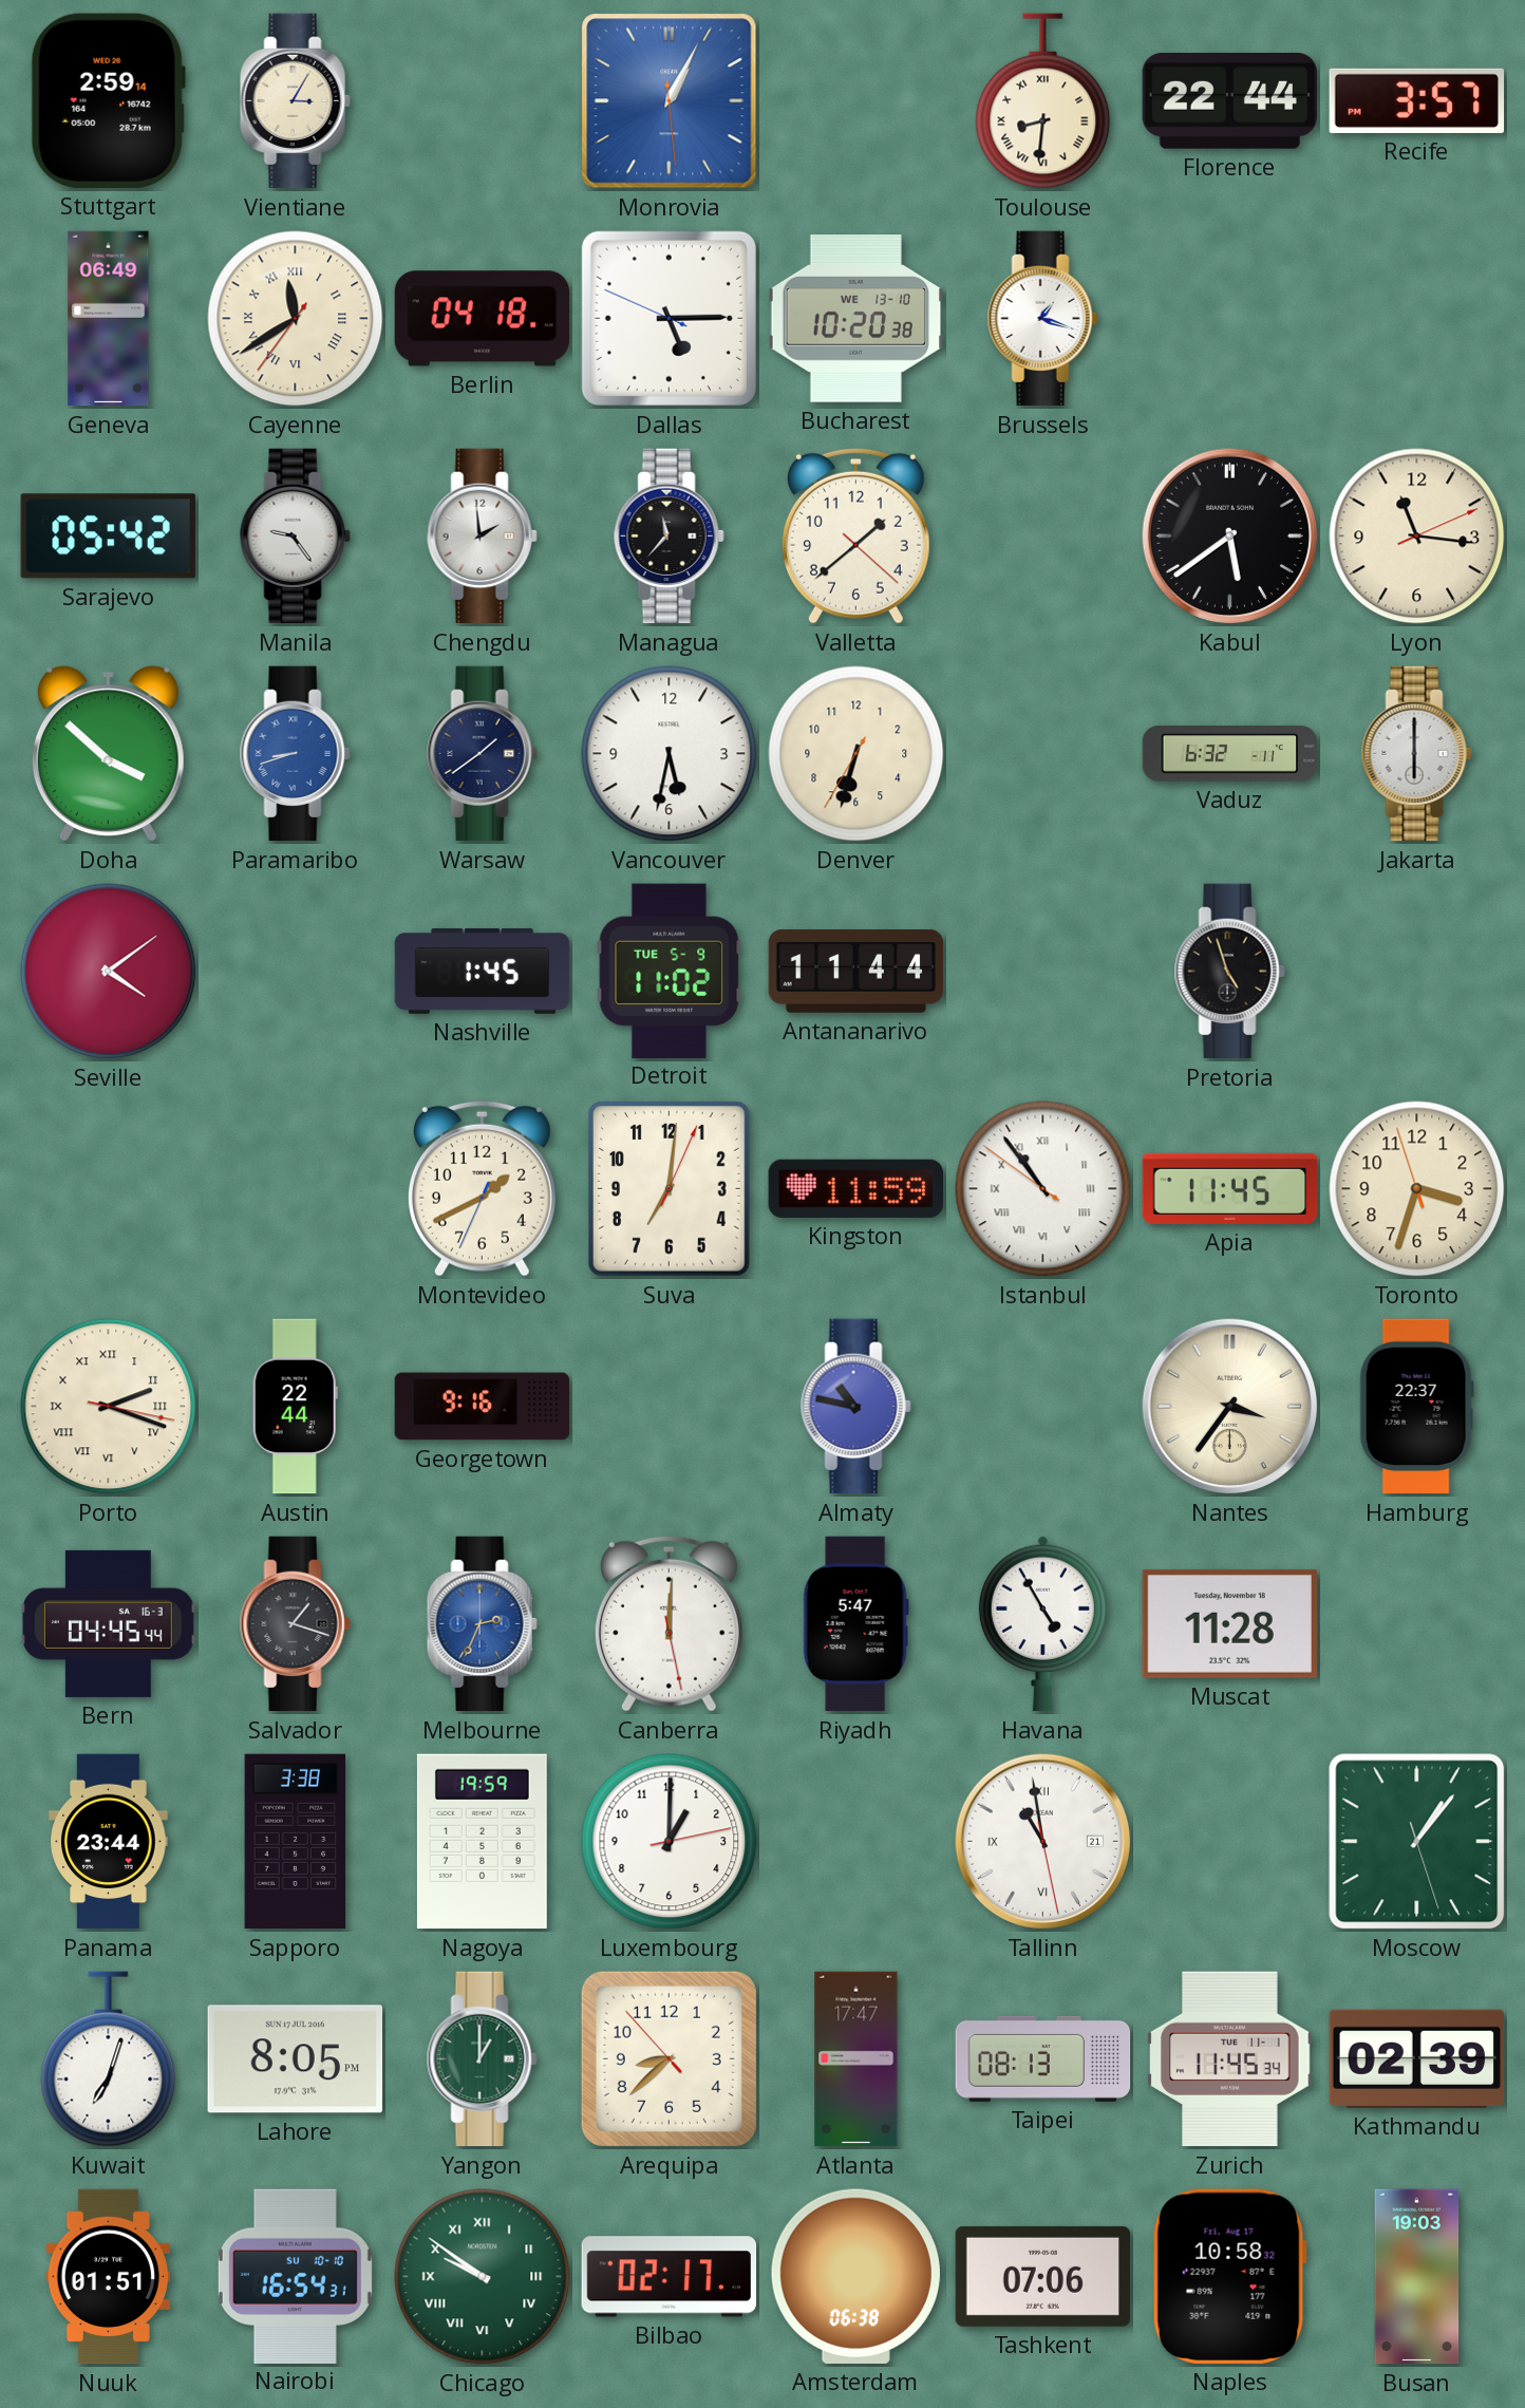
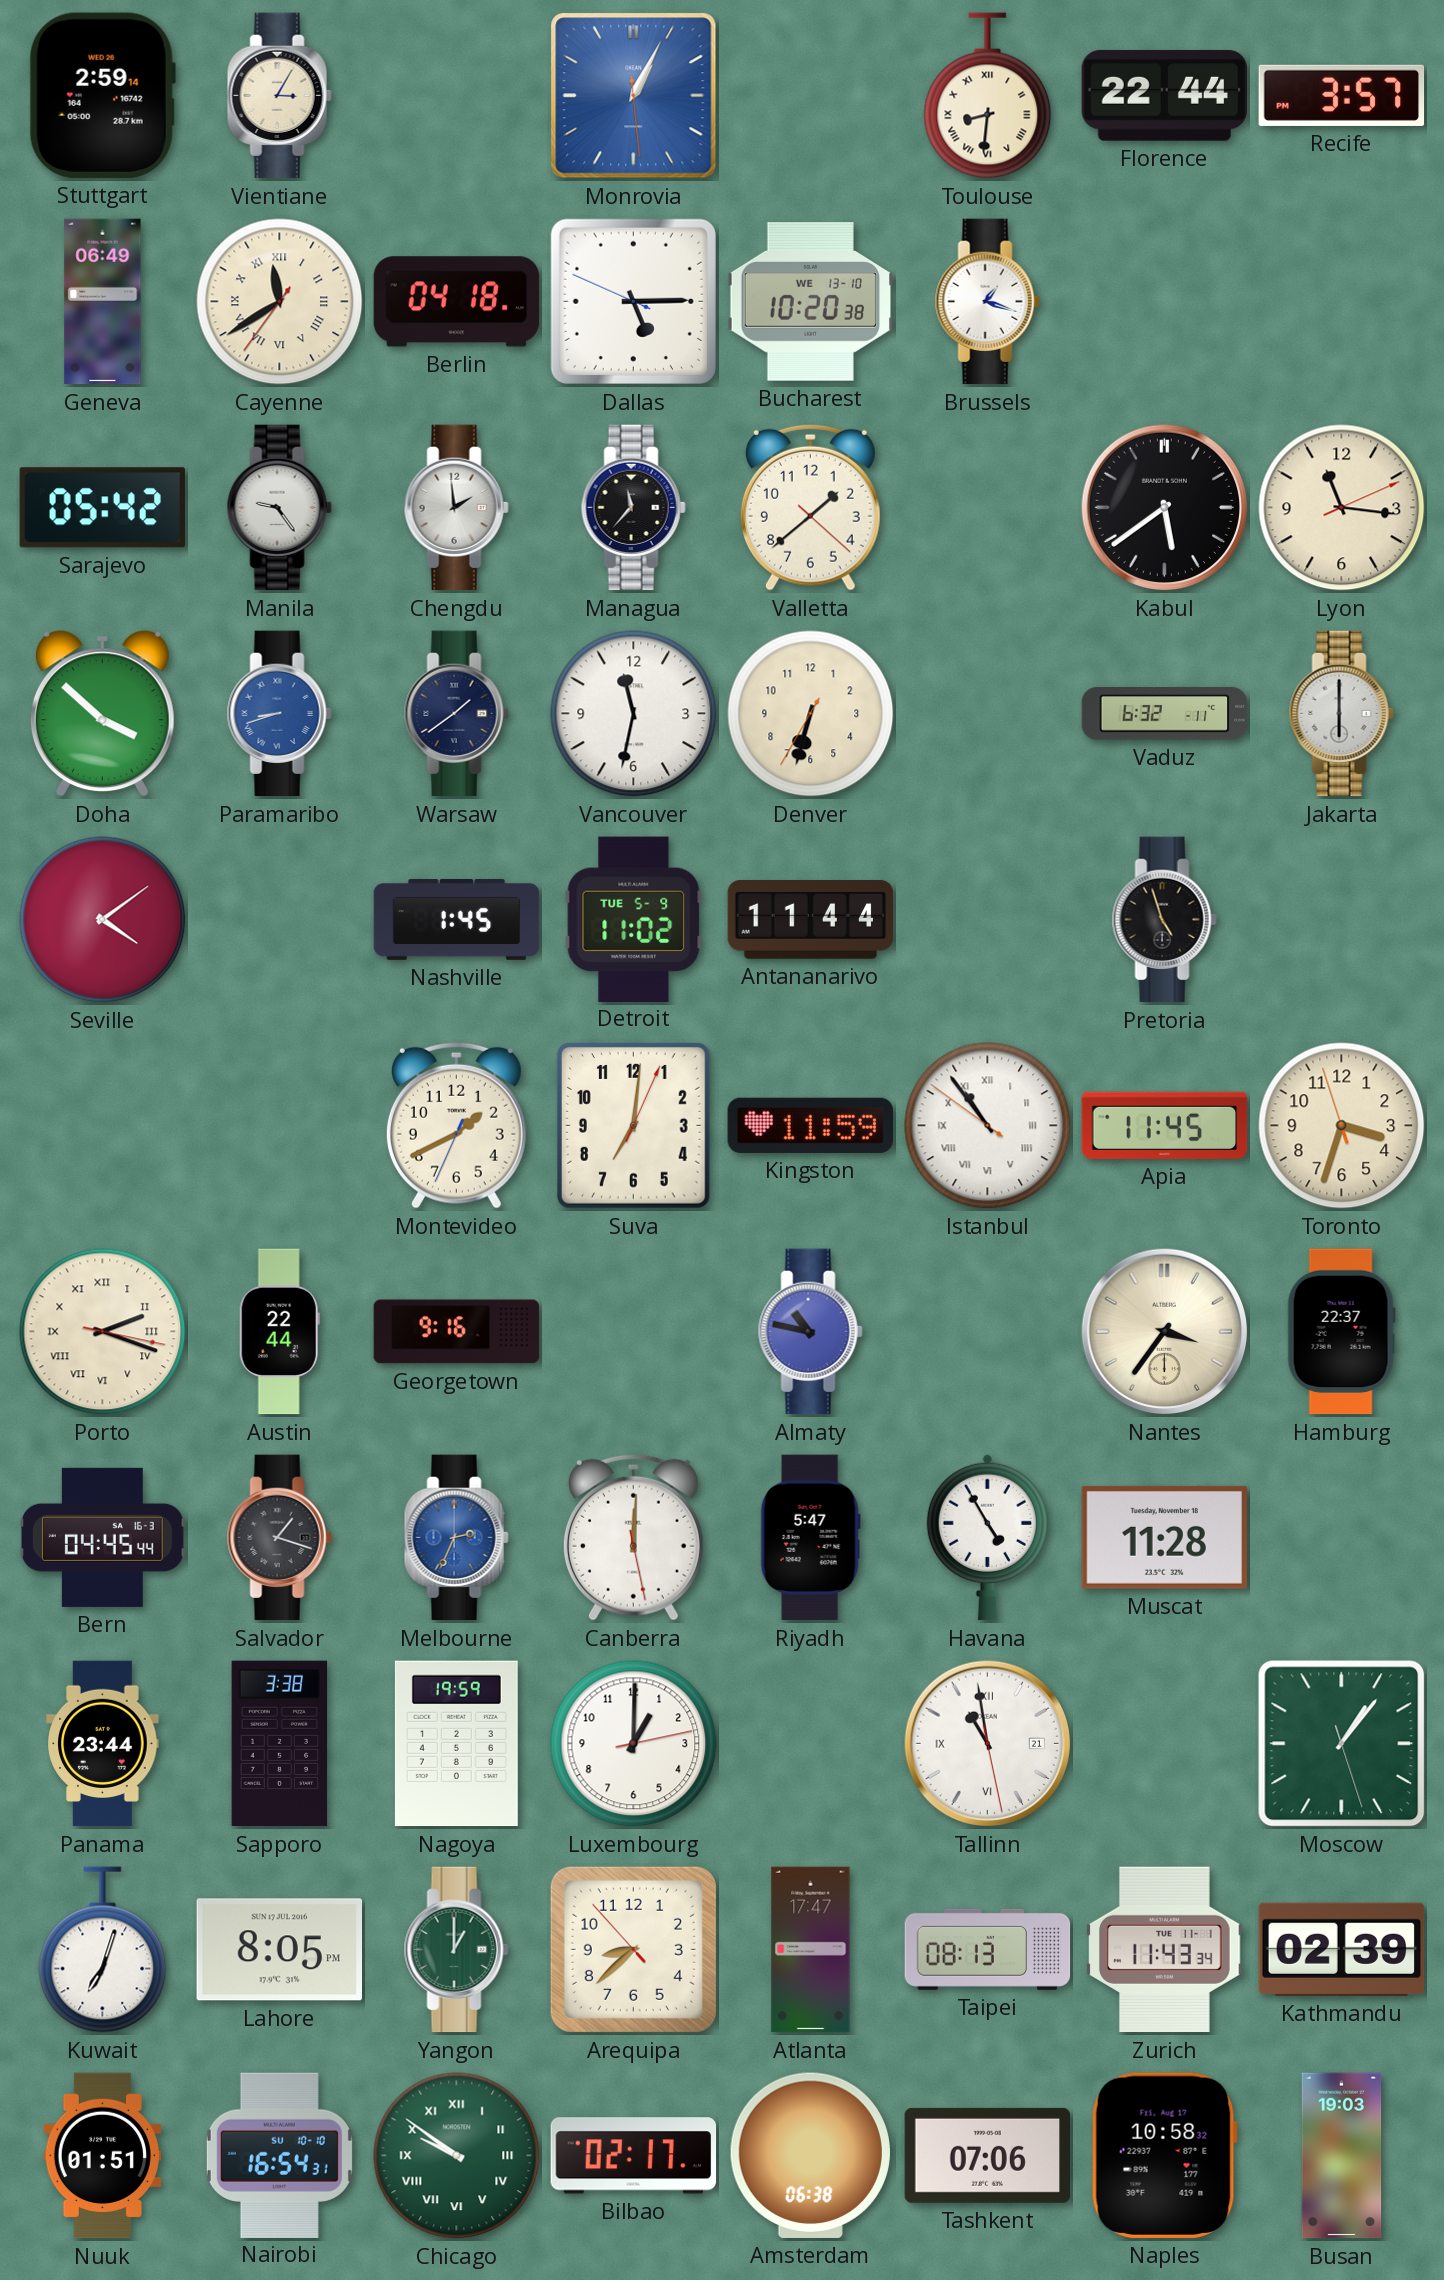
Vancouver: 5:32 -> 11:32 (634, 714)
Zurich: 11:45 -> 11:43 (1165, 1950)
